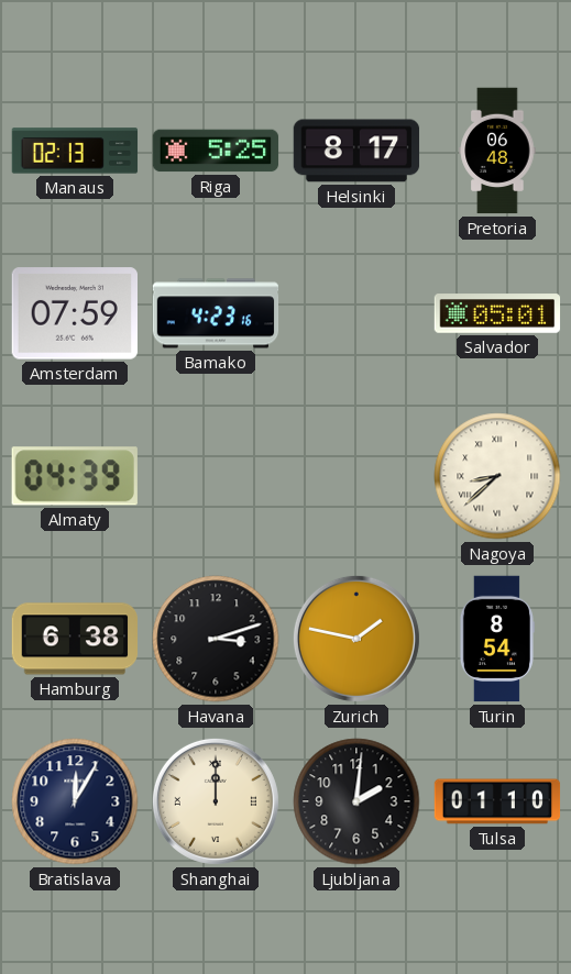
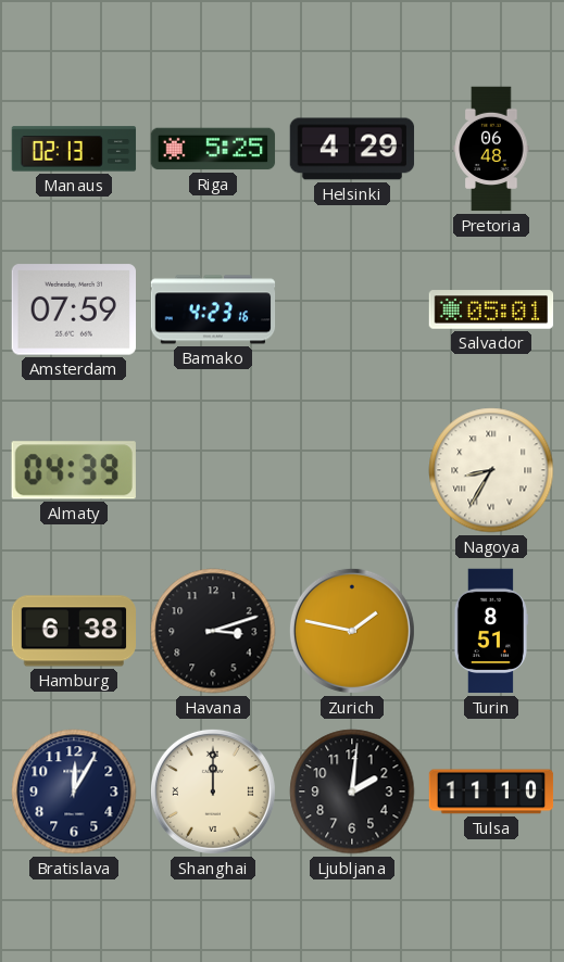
Helsinki: 8:17 -> 4:29 (352, 149)
Nagoya: 8:38 -> 8:35 (491, 470)
Turin: 8:54 -> 8:51 (490, 631)
Tulsa: 01:10 -> 11:10 (491, 792)
